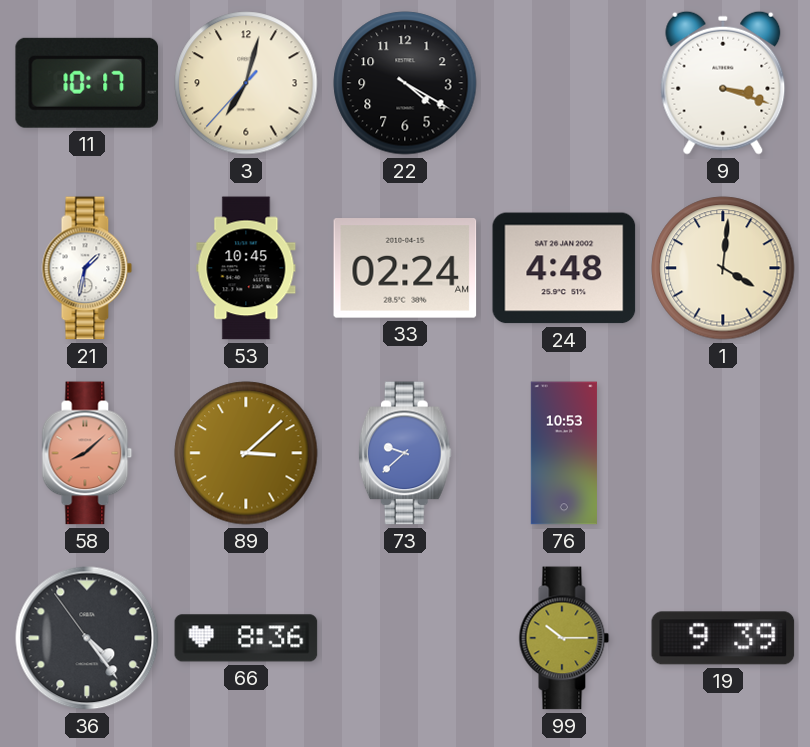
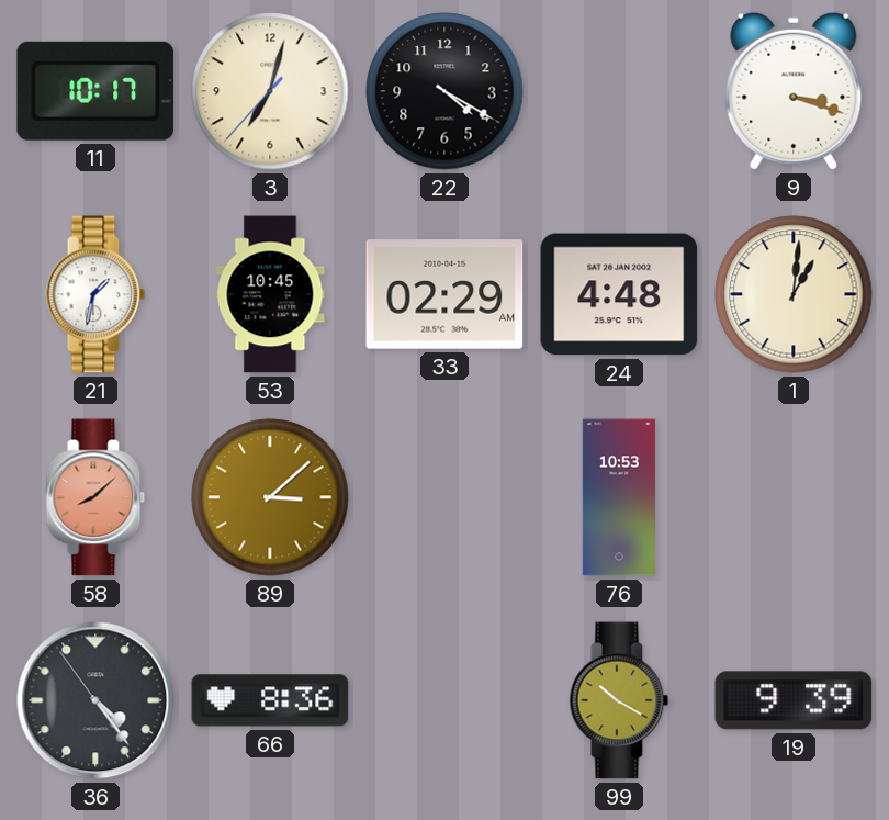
33: 02:24 -> 02:29 (444, 294)
1: 4:01 -> 1:01 (794, 294)
73: 9:38 -> none (405, 453)
99: 10:15 -> 10:20 (619, 700)
